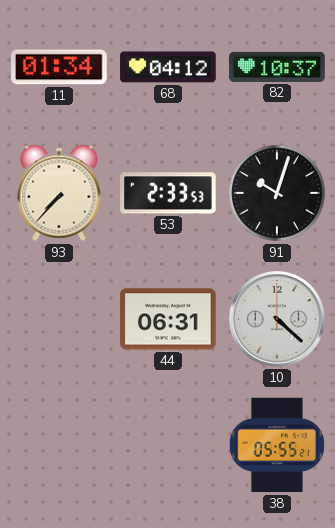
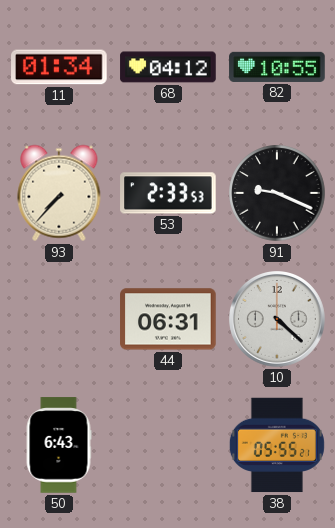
82: 10:37 -> 10:55 (277, 67)
91: 10:03 -> 9:19 (277, 193)
50: none -> 6:43 (59, 445)
